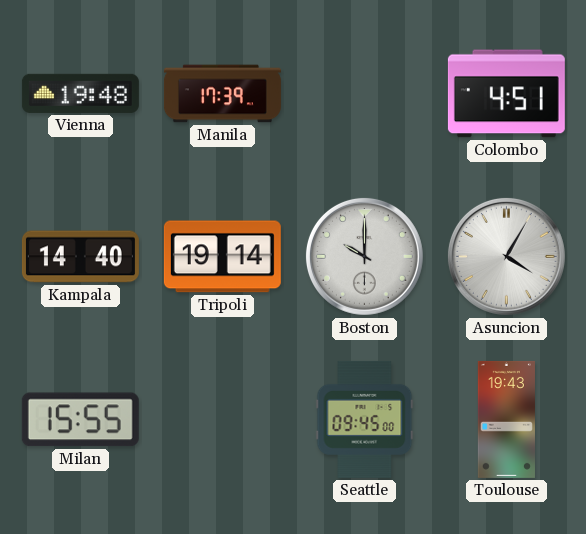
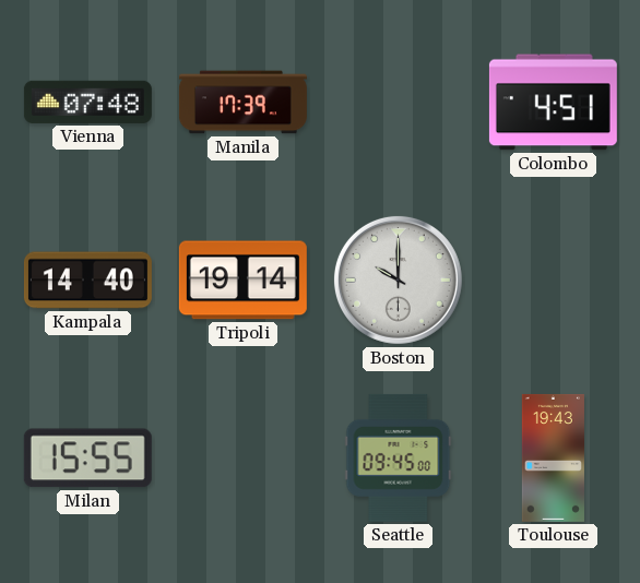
Vienna: 19:48 -> 07:48 (87, 102)
Asuncion: 4:05 -> none (506, 256)
